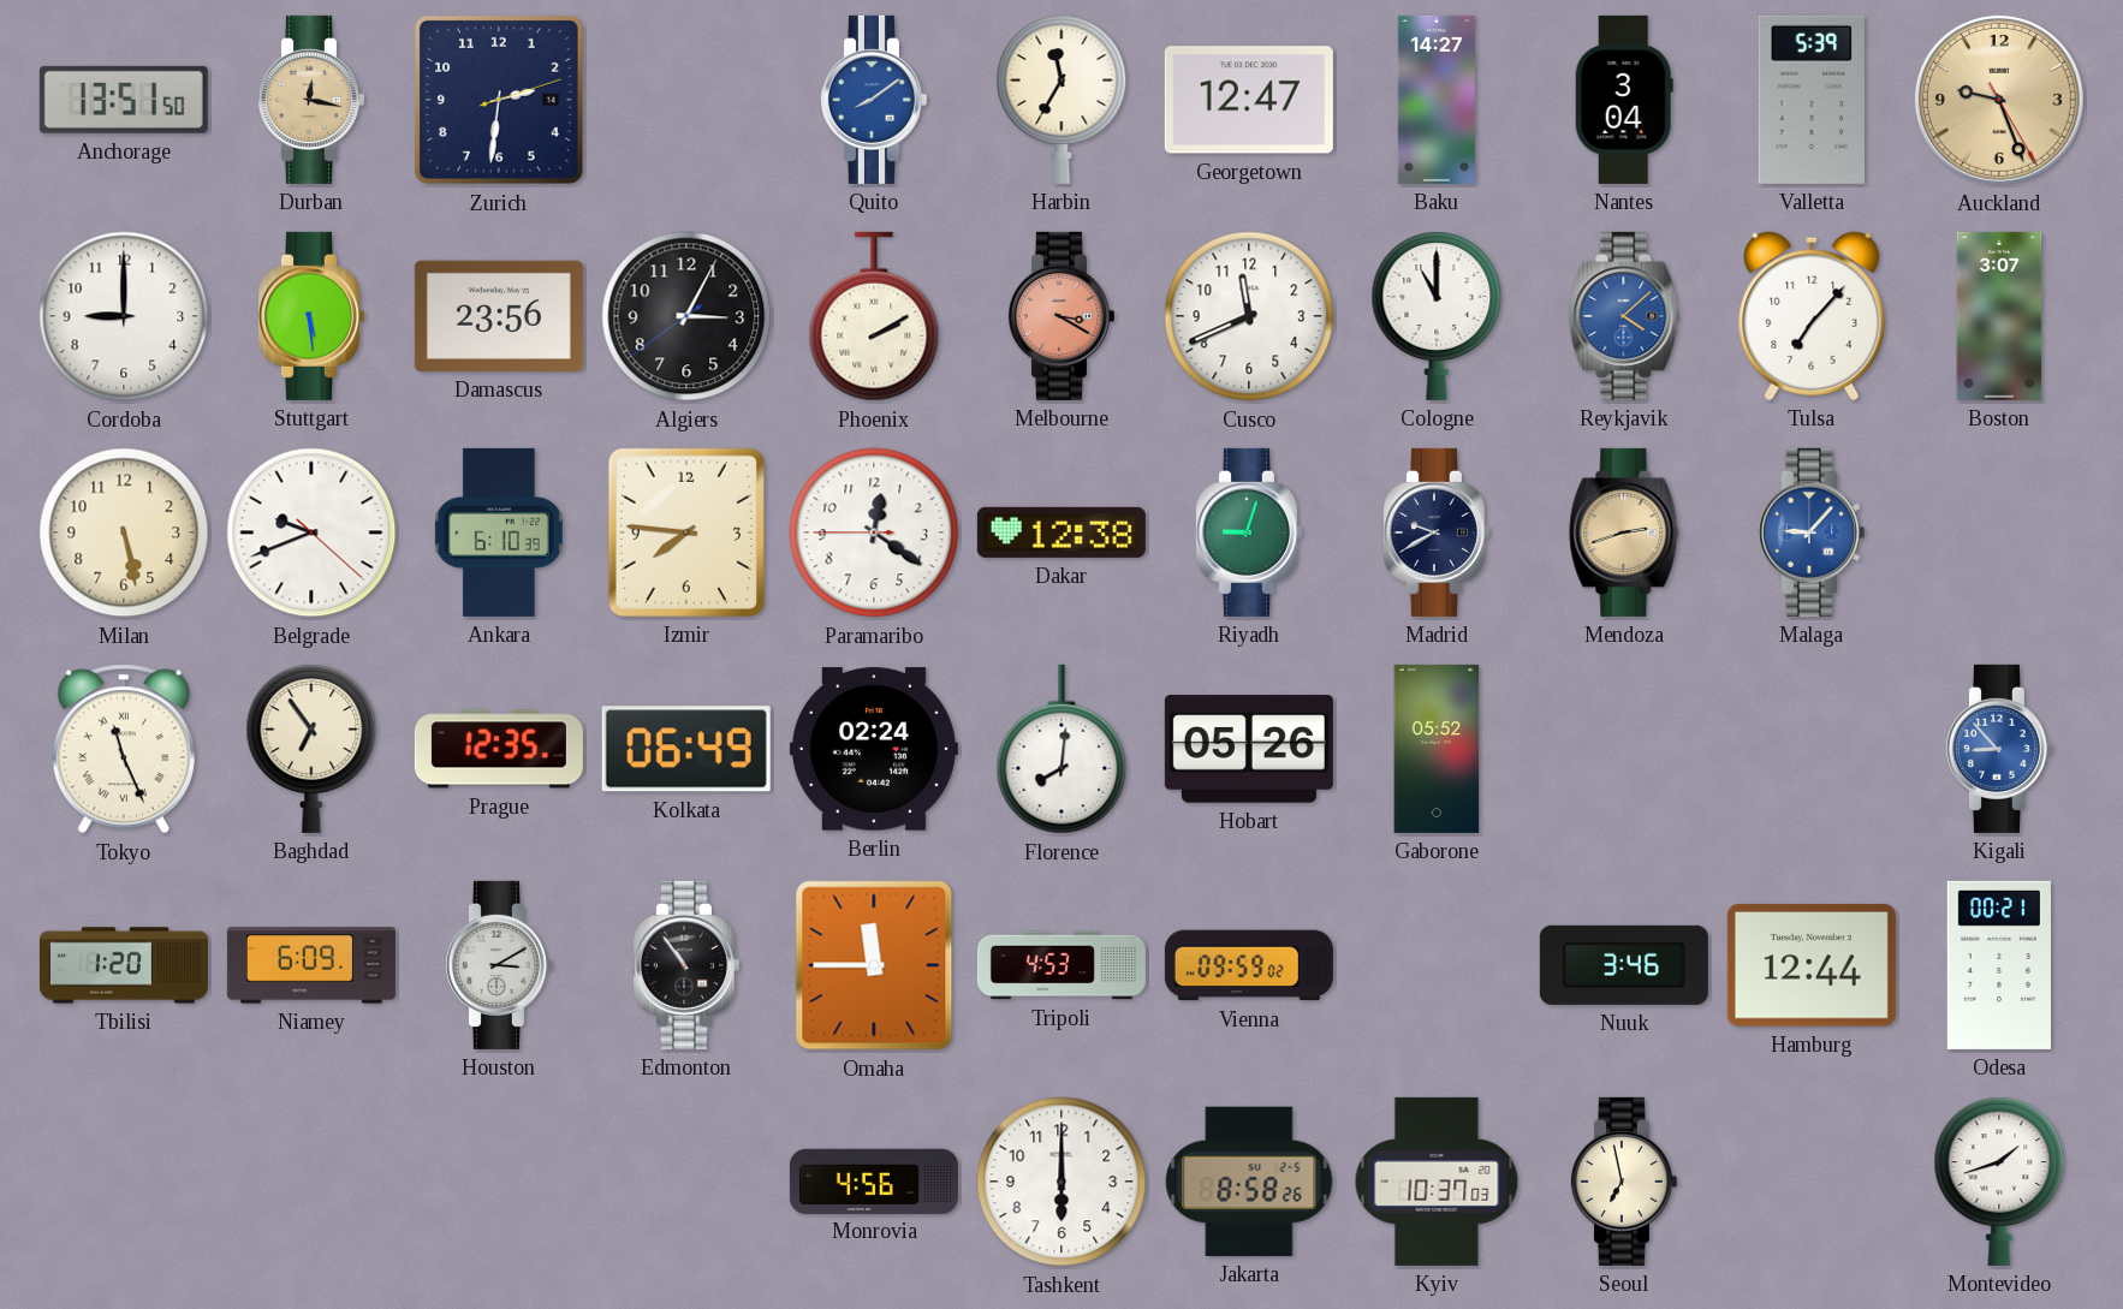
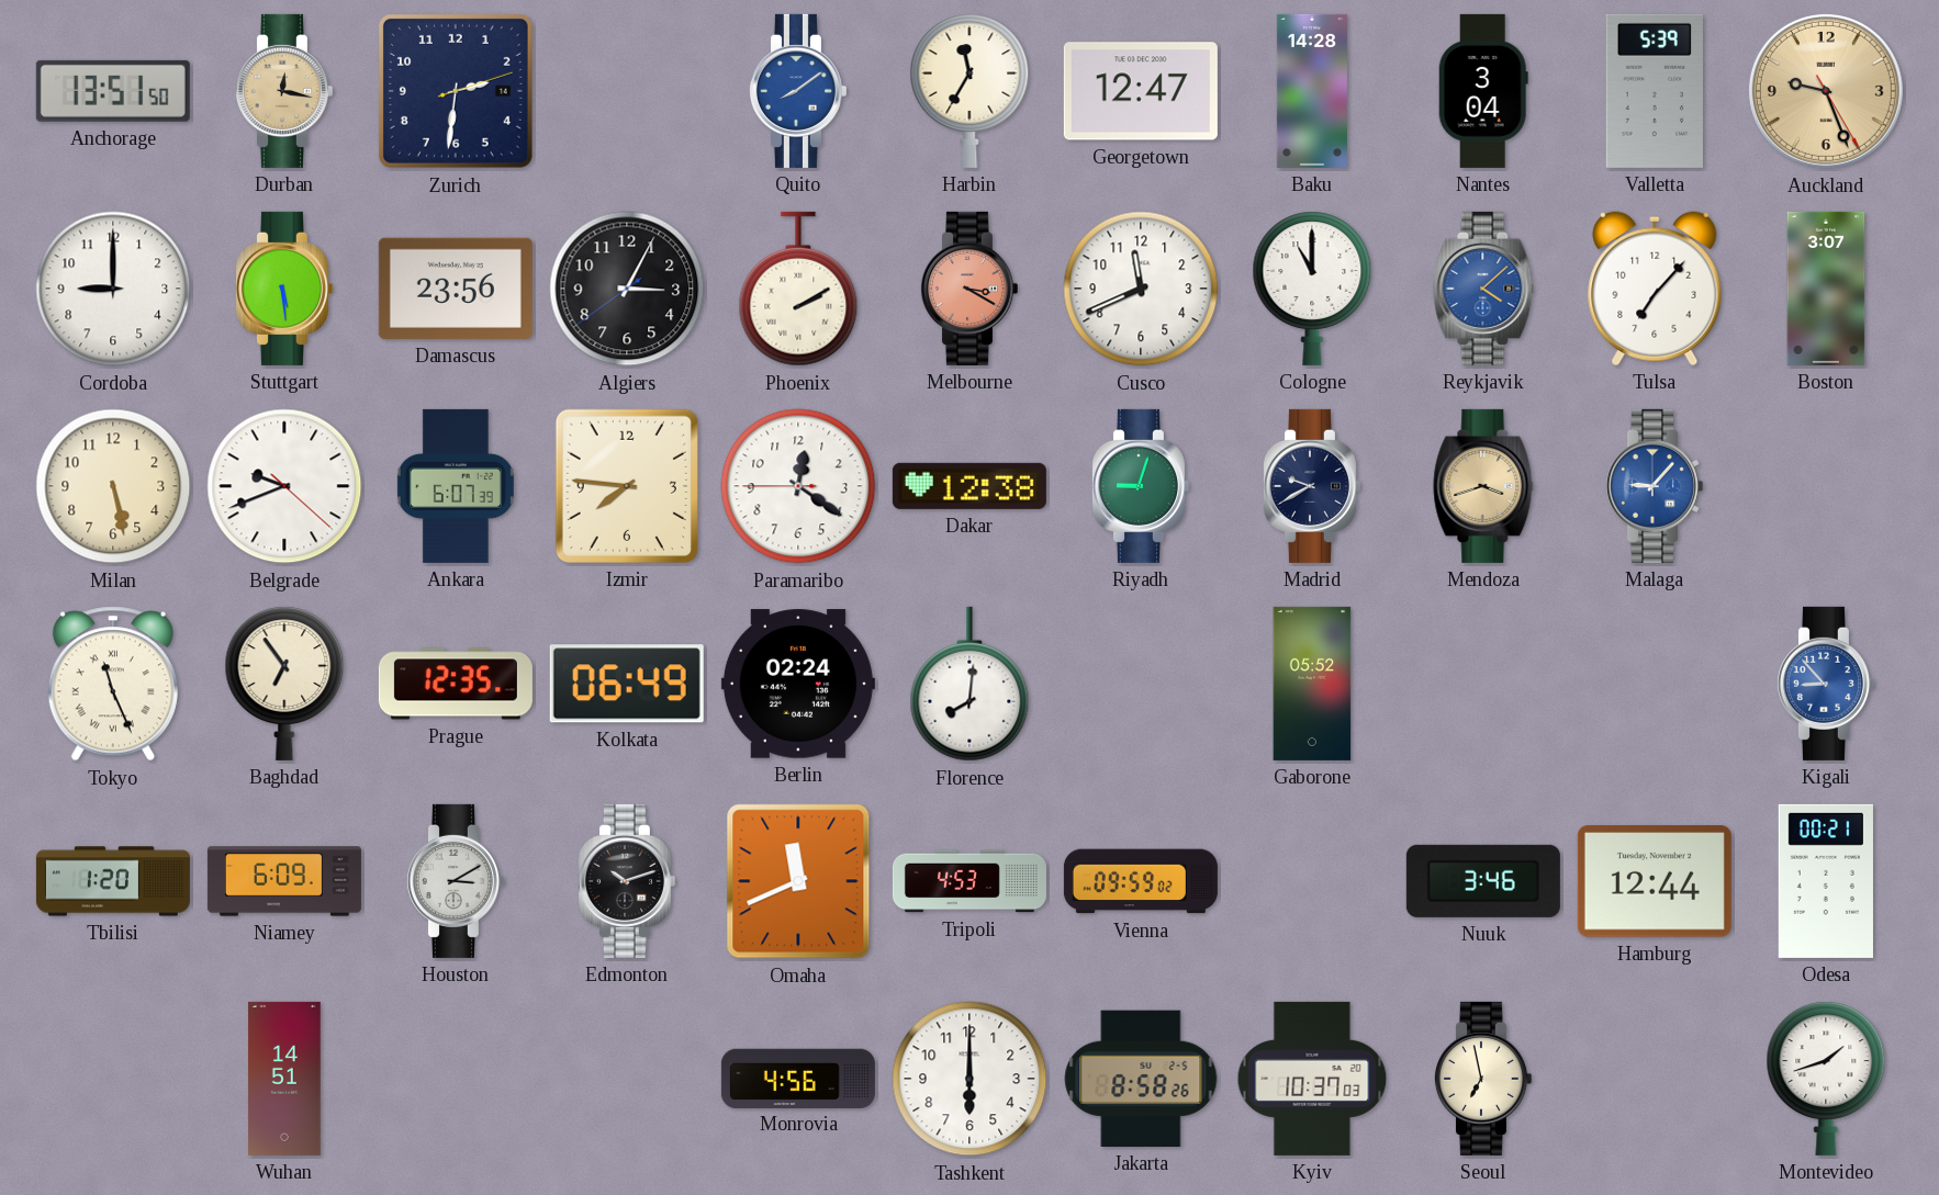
Baku: 14:27 -> 14:28 (1312, 91)
Ankara: 6:10 -> 6:07 (456, 486)
Mendoza: 2:42 -> 3:42 (1483, 486)
Hobart: 05:26 -> none (1249, 749)
Edmonton: 10:54 -> 10:12 (626, 881)
Omaha: 11:45 -> 11:41 (798, 881)
Wuhan: none -> 14:51 (284, 1079)
